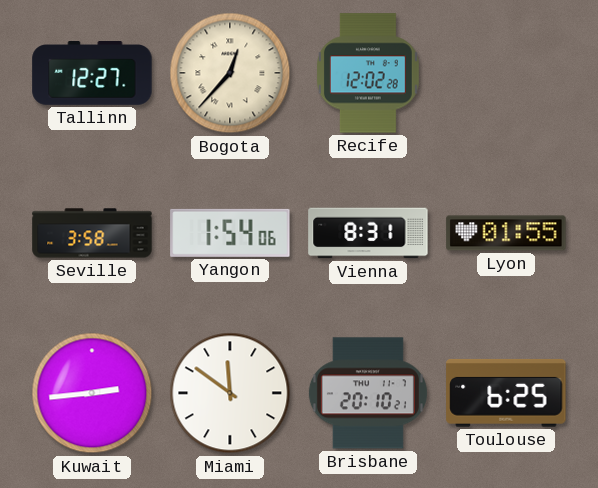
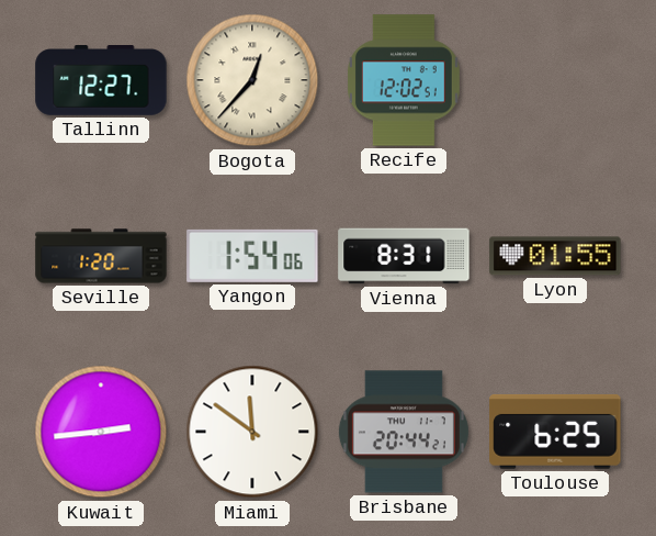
Recife: 12:02:28 -> 12:02:51 (404, 80)
Seville: 3:58 -> 1:20 (101, 256)
Brisbane: 20:10 -> 20:44 (404, 432)
